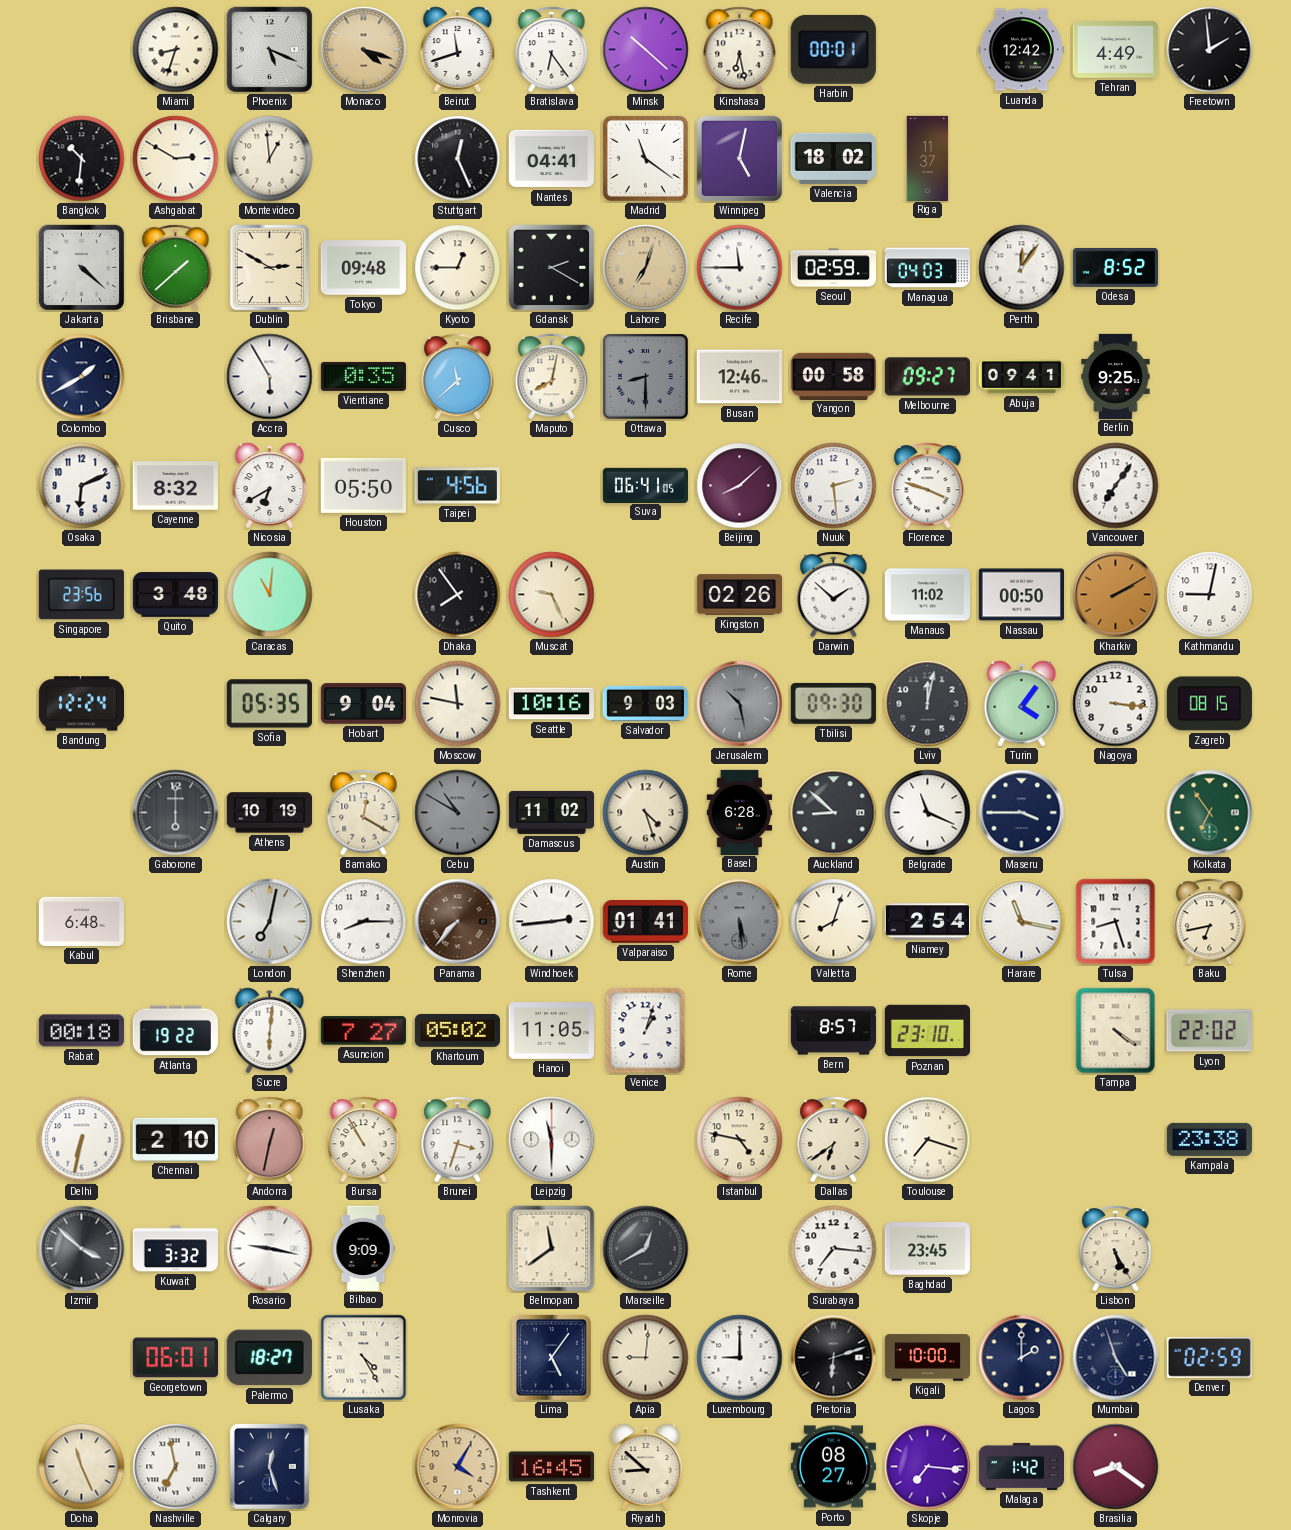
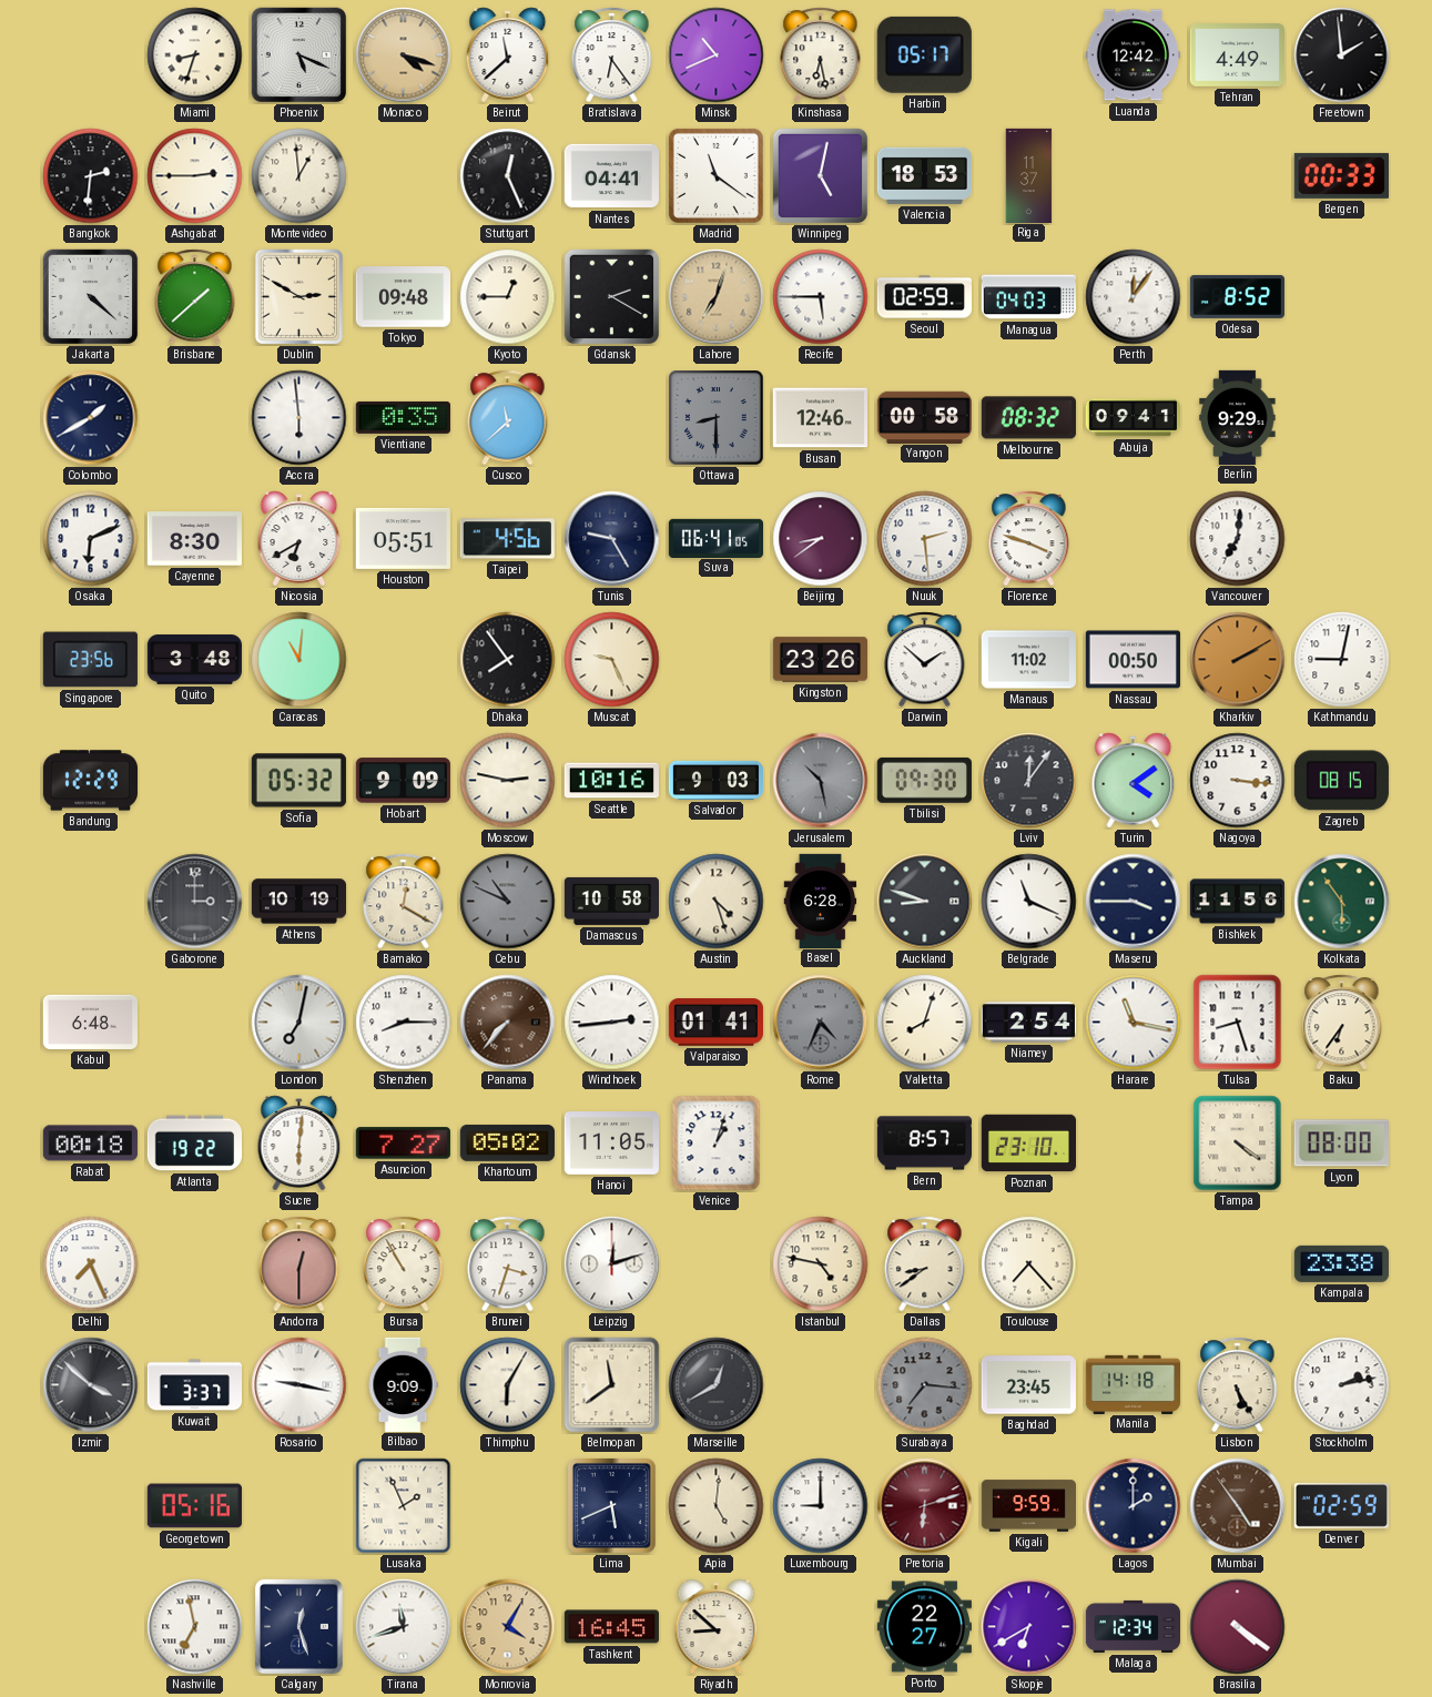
Beirut: 11:42 -> 11:38 (508, 55)
Minsk: 10:22 -> 10:41 (717, 55)
Harbin: 00:01 -> 05:17 (924, 54)
Bangkok: 10:31 -> 2:31 (91, 176)
Ashgabat: 2:50 -> 2:45 (195, 176)
Valencia: 18:02 -> 18:53 (924, 175)
Bergen: none -> 00:33 (1341, 175)
Recife: 11:45 -> 5:45 (821, 297)
Accra: 5:55 -> 5:59 (299, 418)
Maputo: 8:02 -> none (552, 377)
Melbourne: 09:27 -> 08:32 (1028, 418)
Berlin: 9:25 -> 9:29 (1238, 417)
Cayenne: 8:32 -> 8:30 (194, 539)
Houston: 05:50 -> 05:51 (403, 538)
Tunis: none -> 9:25 (612, 539)
Beijing: 8:08 -> 8:39 (821, 539)
Vancouver: 7:06 -> 7:01 (1238, 539)
Kingston: 02:26 -> 23:26 (820, 660)
Bandung: 12:24 -> 12:29 (90, 781)
Sofia: 05:35 -> 05:32 (298, 781)
Hobart: 9:04 -> 9:09 (403, 781)
Moscow: 11:47 -> 2:47 (508, 781)
Lviv: 12:02 -> 12:06 (1029, 781)
Turin: 4:06 -> 4:09 (1134, 781)
Gaborone: 6:00 -> 3:00 (195, 902)
Cebu: 10:50 -> 10:49 (508, 902)
Damascus: 11:02 -> 10:58 (611, 901)
Auckland: 8:52 -> 8:48 (925, 902)
Bishkek: none -> 11:56 (1237, 902)
Kolkata: 6:54 -> 5:54 (1342, 902)
Rome: 5:29 -> 4:34 (821, 1023)
Baku: 6:43 -> 6:36 (1342, 1023)
Lyon: 22:02 -> 08:00 (1341, 1144)
Delhi: 6:32 -> 7:26 (91, 1264)
Chennai: 2:10 -> none (175, 1139)
Andorra: 12:32 -> 12:30 (299, 1264)
Leipzig: 11:30 -> 12:12 (612, 1264)
Dallas: 6:39 -> 8:39 (925, 1264)
Toulouse: 7:18 -> 7:23 (1029, 1264)
Kuwait: 3:32 -> 3:37 (194, 1385)
Thimphu: none -> 6:05 (508, 1385)
Surabaya dial: white -> grey (925, 1385)
Manila: none -> 14:18 (1133, 1384)
Stockholm: none -> 2:13 (1342, 1385)
Georgetown: 06:01 -> 05:16 (194, 1506)
Palermo: 18:27 -> none (269, 1358)
Lusaka: 4:25 -> 1:56 (404, 1506)
Lima: 5:06 -> 5:41 (611, 1505)
Apia: 9:01 -> 5:01 (717, 1506)
Pretoria dial: black -> burgundy (925, 1506)
Kigali: 10:00 -> 9:59 (1028, 1506)
Mumbai: 4:57 -> 4:54 (1238, 1506)
Mumbai dial: navy -> brown (1238, 1506)
Doha: 11:26 -> none (82, 1467)
Tirana: none -> 11:42 (404, 1627)
Porto: 08:27 -> 22:27 (924, 1627)
Skopje: 7:16 -> 6:40 (1029, 1627)
Malaga: 1:42 -> 12:34 (1133, 1626)
Brasilia: 8:21 -> 4:21 (1238, 1627)
